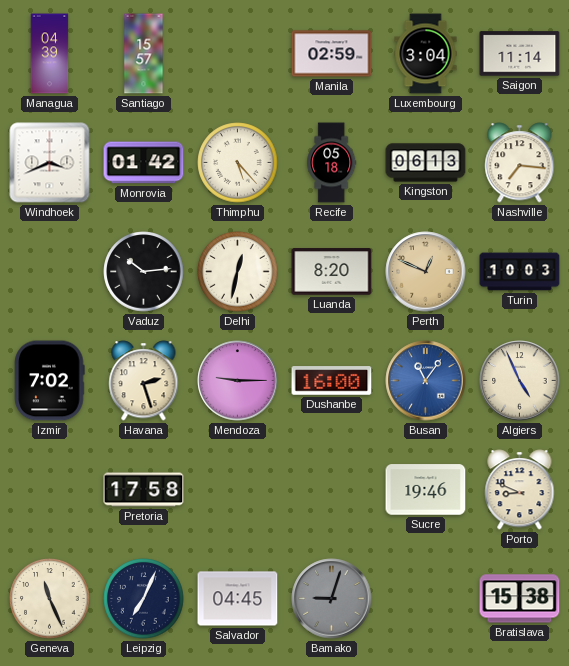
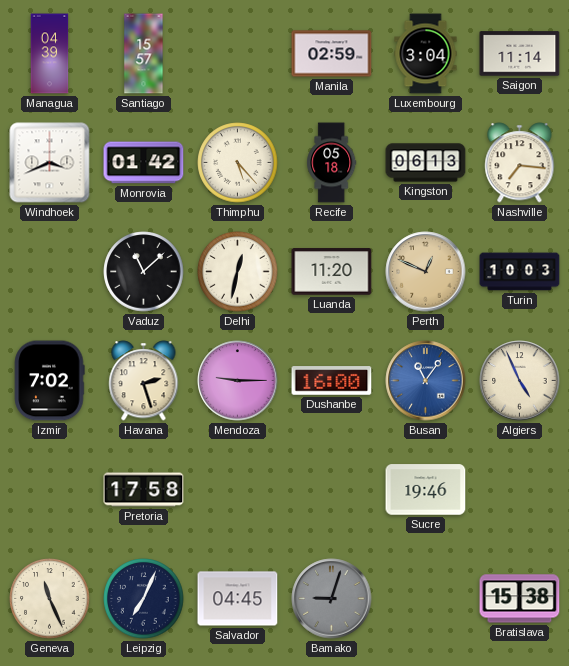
Vaduz: 10:14 -> 11:08 (144, 272)
Luanda: 8:20 -> 11:20 (332, 272)
Porto: 8:49 -> none (520, 490)
